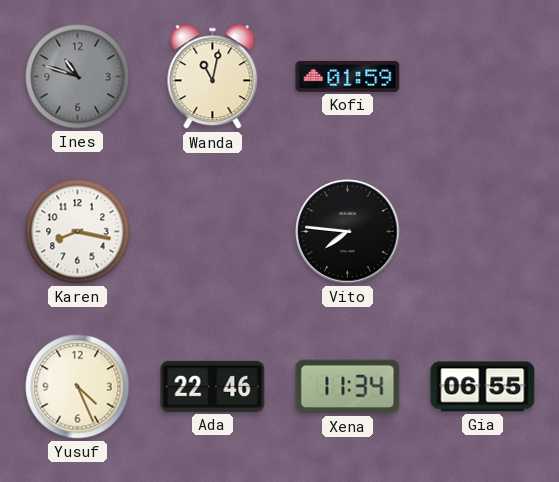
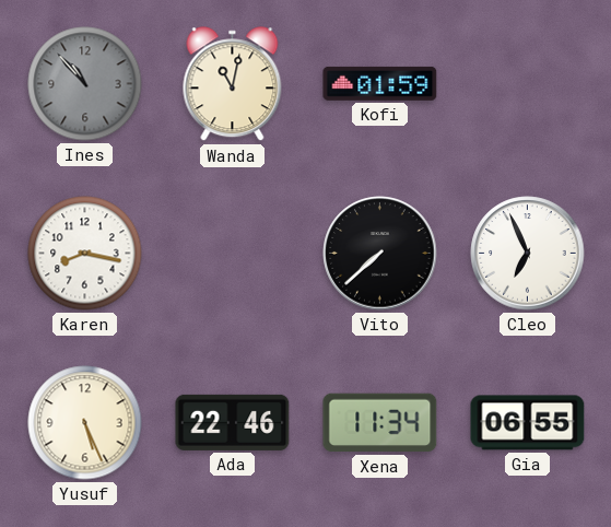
Ines: 10:48 -> 10:53 (85, 84)
Vito: 7:46 -> 7:38 (380, 254)
Cleo: none -> 6:56 (528, 254)
Yusuf: 4:26 -> 5:26 (85, 423)
